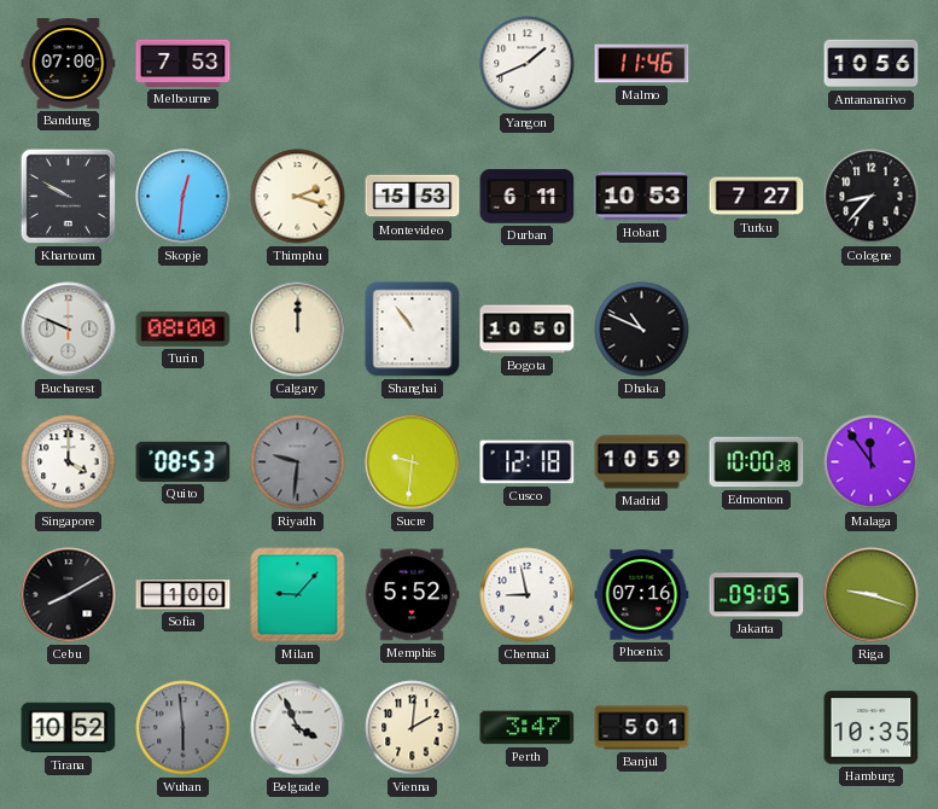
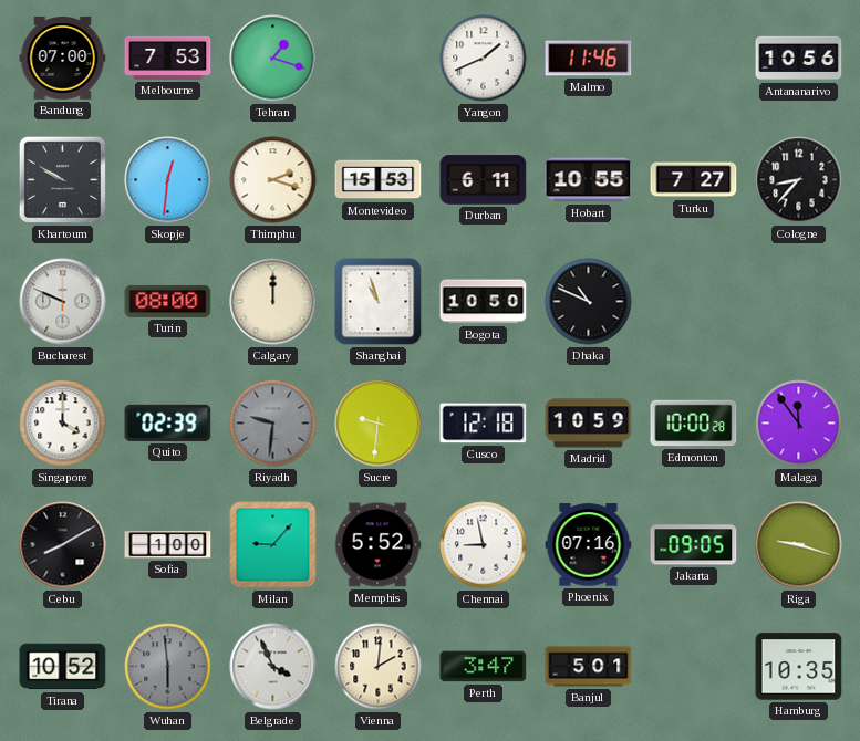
Tehran: none -> 1:18 (273, 59)
Hobart: 10:53 -> 10:55 (589, 180)
Shanghai: 10:54 -> 10:57 (379, 302)
Quito: 08:53 -> 02:39 (168, 422)
